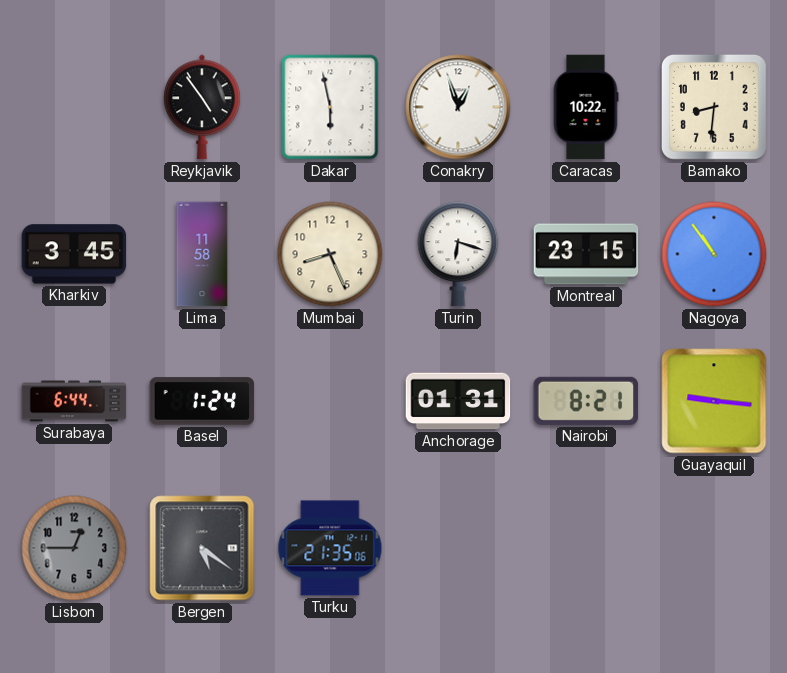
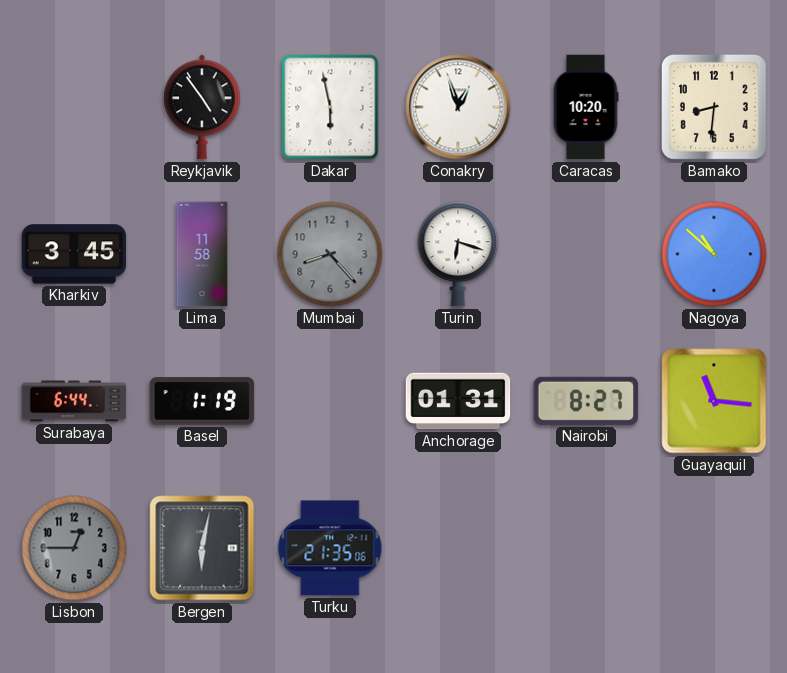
Caracas: 10:22 -> 10:20 (586, 107)
Mumbai: 8:26 -> 8:23 (330, 254)
Mumbai dial: cream -> grey (330, 254)
Montreal: 23:15 -> none (586, 254)
Nagoya: 10:54 -> 10:52 (714, 254)
Basel: 1:24 -> 1:19 (202, 401)
Nairobi: 8:21 -> 8:27 (586, 401)
Guayaquil: 9:16 -> 11:16 (714, 401)
Bergen: 5:21 -> 6:02 (202, 548)
